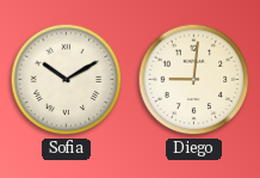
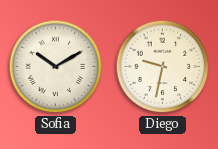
Diego: 9:01 -> 9:32 (163, 67)
